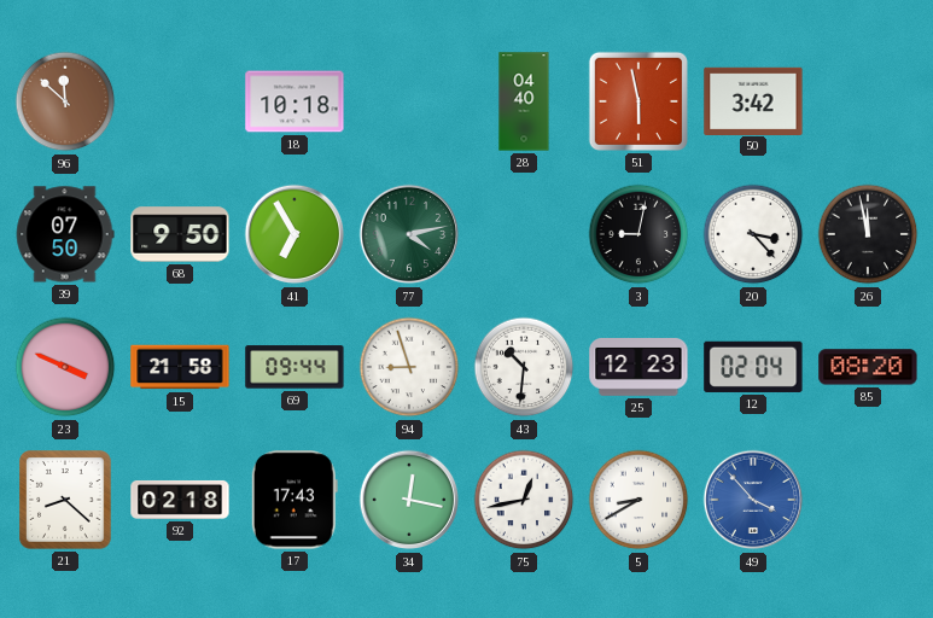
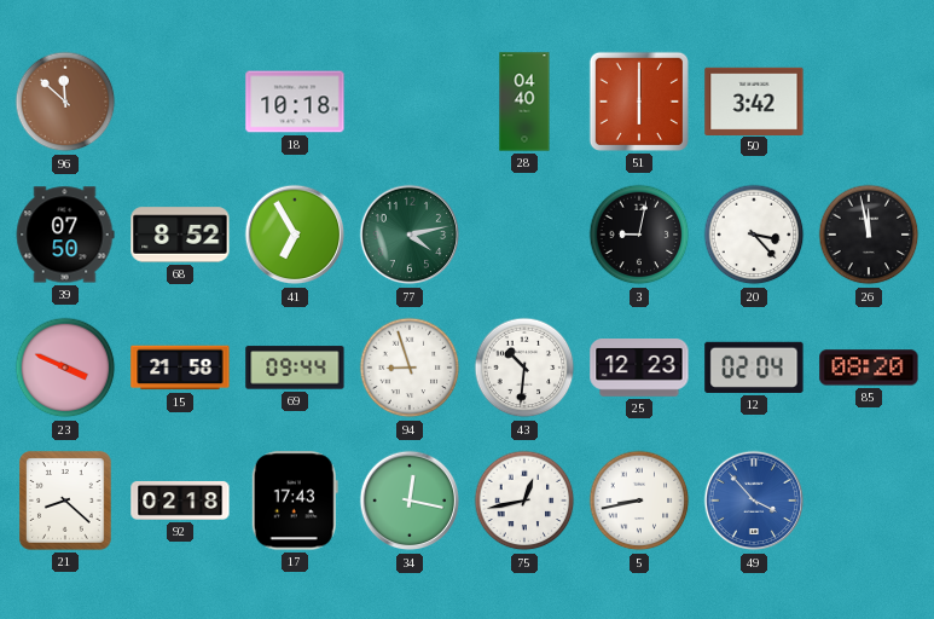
51: 5:58 -> 6:00 (639, 102)
68: 9:50 -> 8:52 (180, 235)
5: 8:40 -> 8:43 (639, 501)
